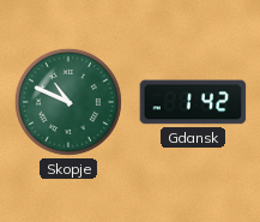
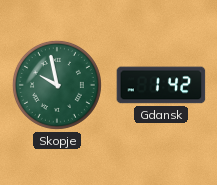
Skopje: 10:49 -> 9:58 (57, 85)
